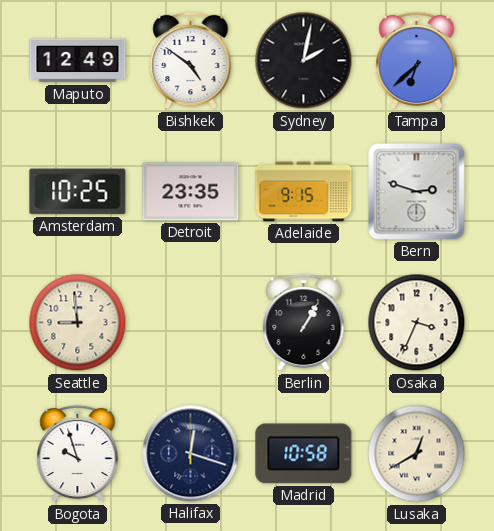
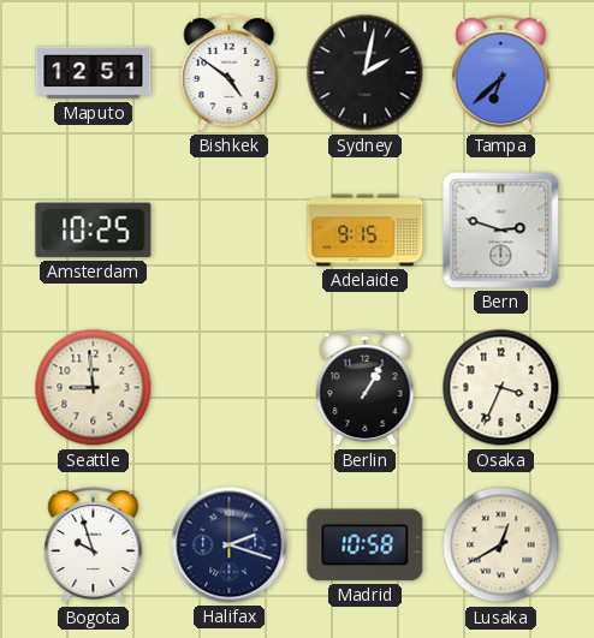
Maputo: 12:49 -> 12:51 (94, 73)
Detroit: 23:35 -> none (191, 192)
Halifax: 12:18 -> 2:18 (230, 545)
